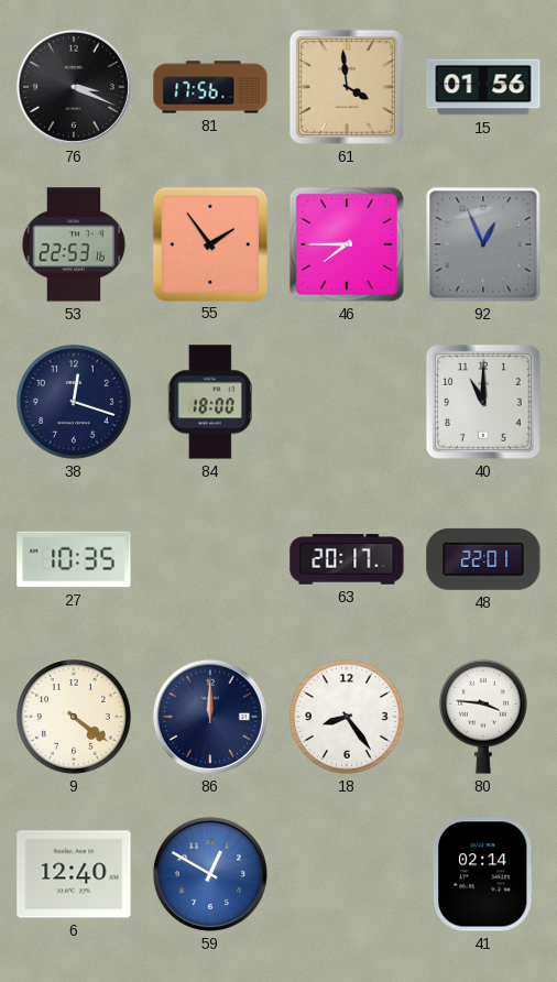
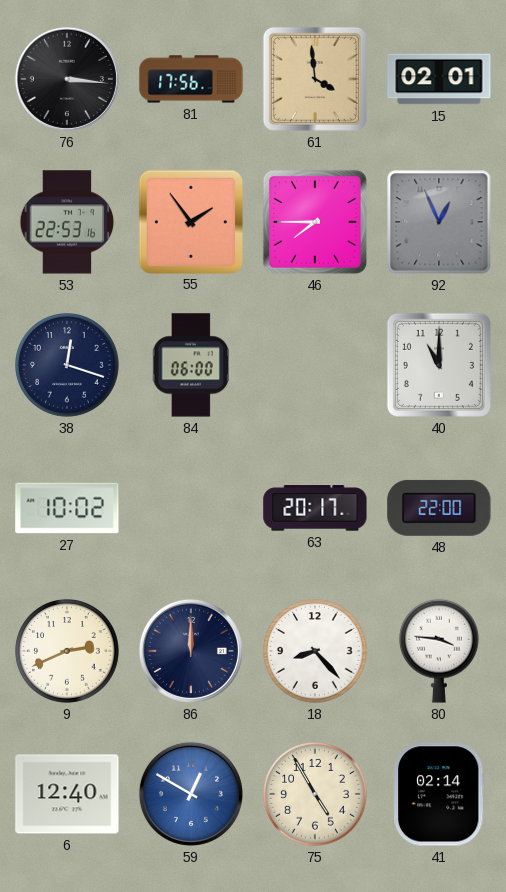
76: 3:19 -> 3:16 (67, 79)
15: 01:56 -> 02:01 (439, 79)
84: 18:00 -> 06:00 (191, 365)
27: 10:35 -> 10:02 (67, 508)
48: 22:01 -> 22:00 (439, 508)
9: 4:21 -> 2:41 (67, 651)
18: 8:24 -> 8:23 (315, 651)
75: none -> 4:55 (315, 794)
